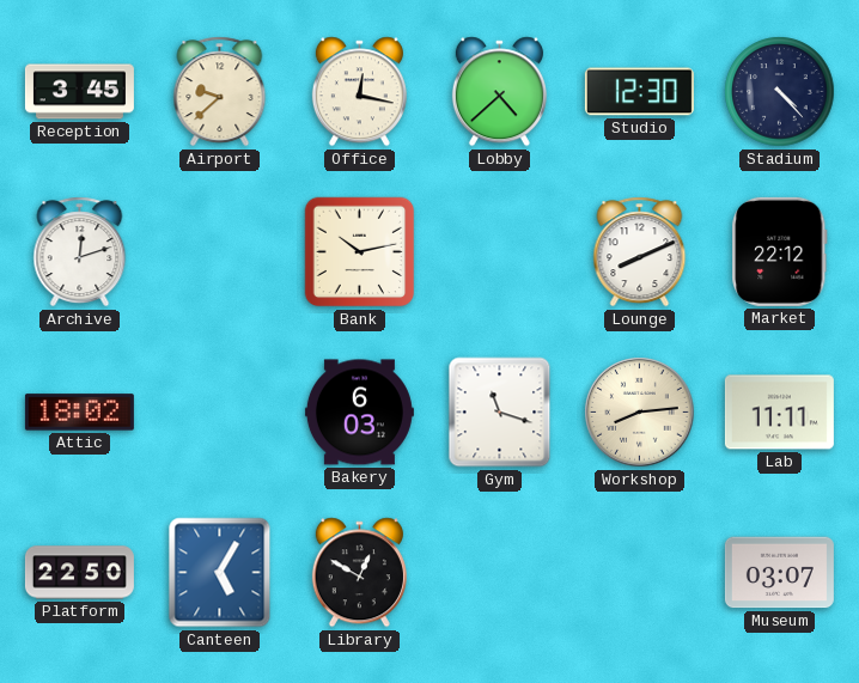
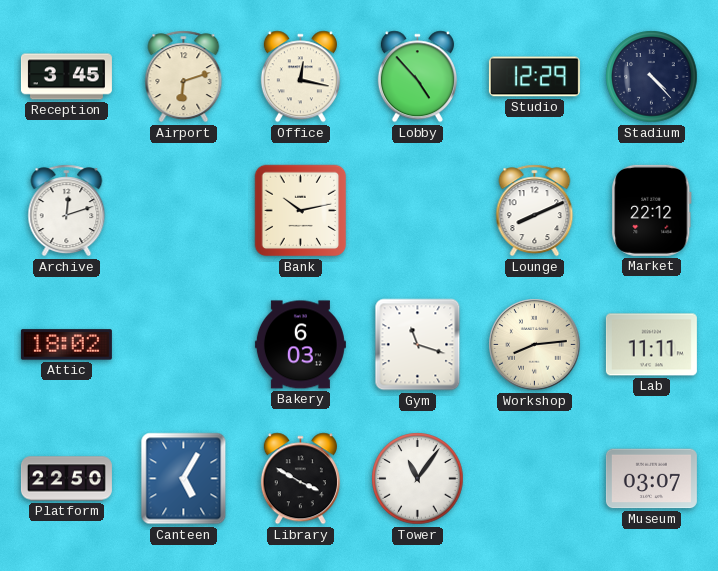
Airport: 9:38 -> 6:12 (184, 77)
Lobby: 4:38 -> 4:53 (417, 77)
Studio: 12:30 -> 12:29 (534, 77)
Library: 12:50 -> 3:50 (300, 479)
Tower: none -> 11:06 (418, 479)
